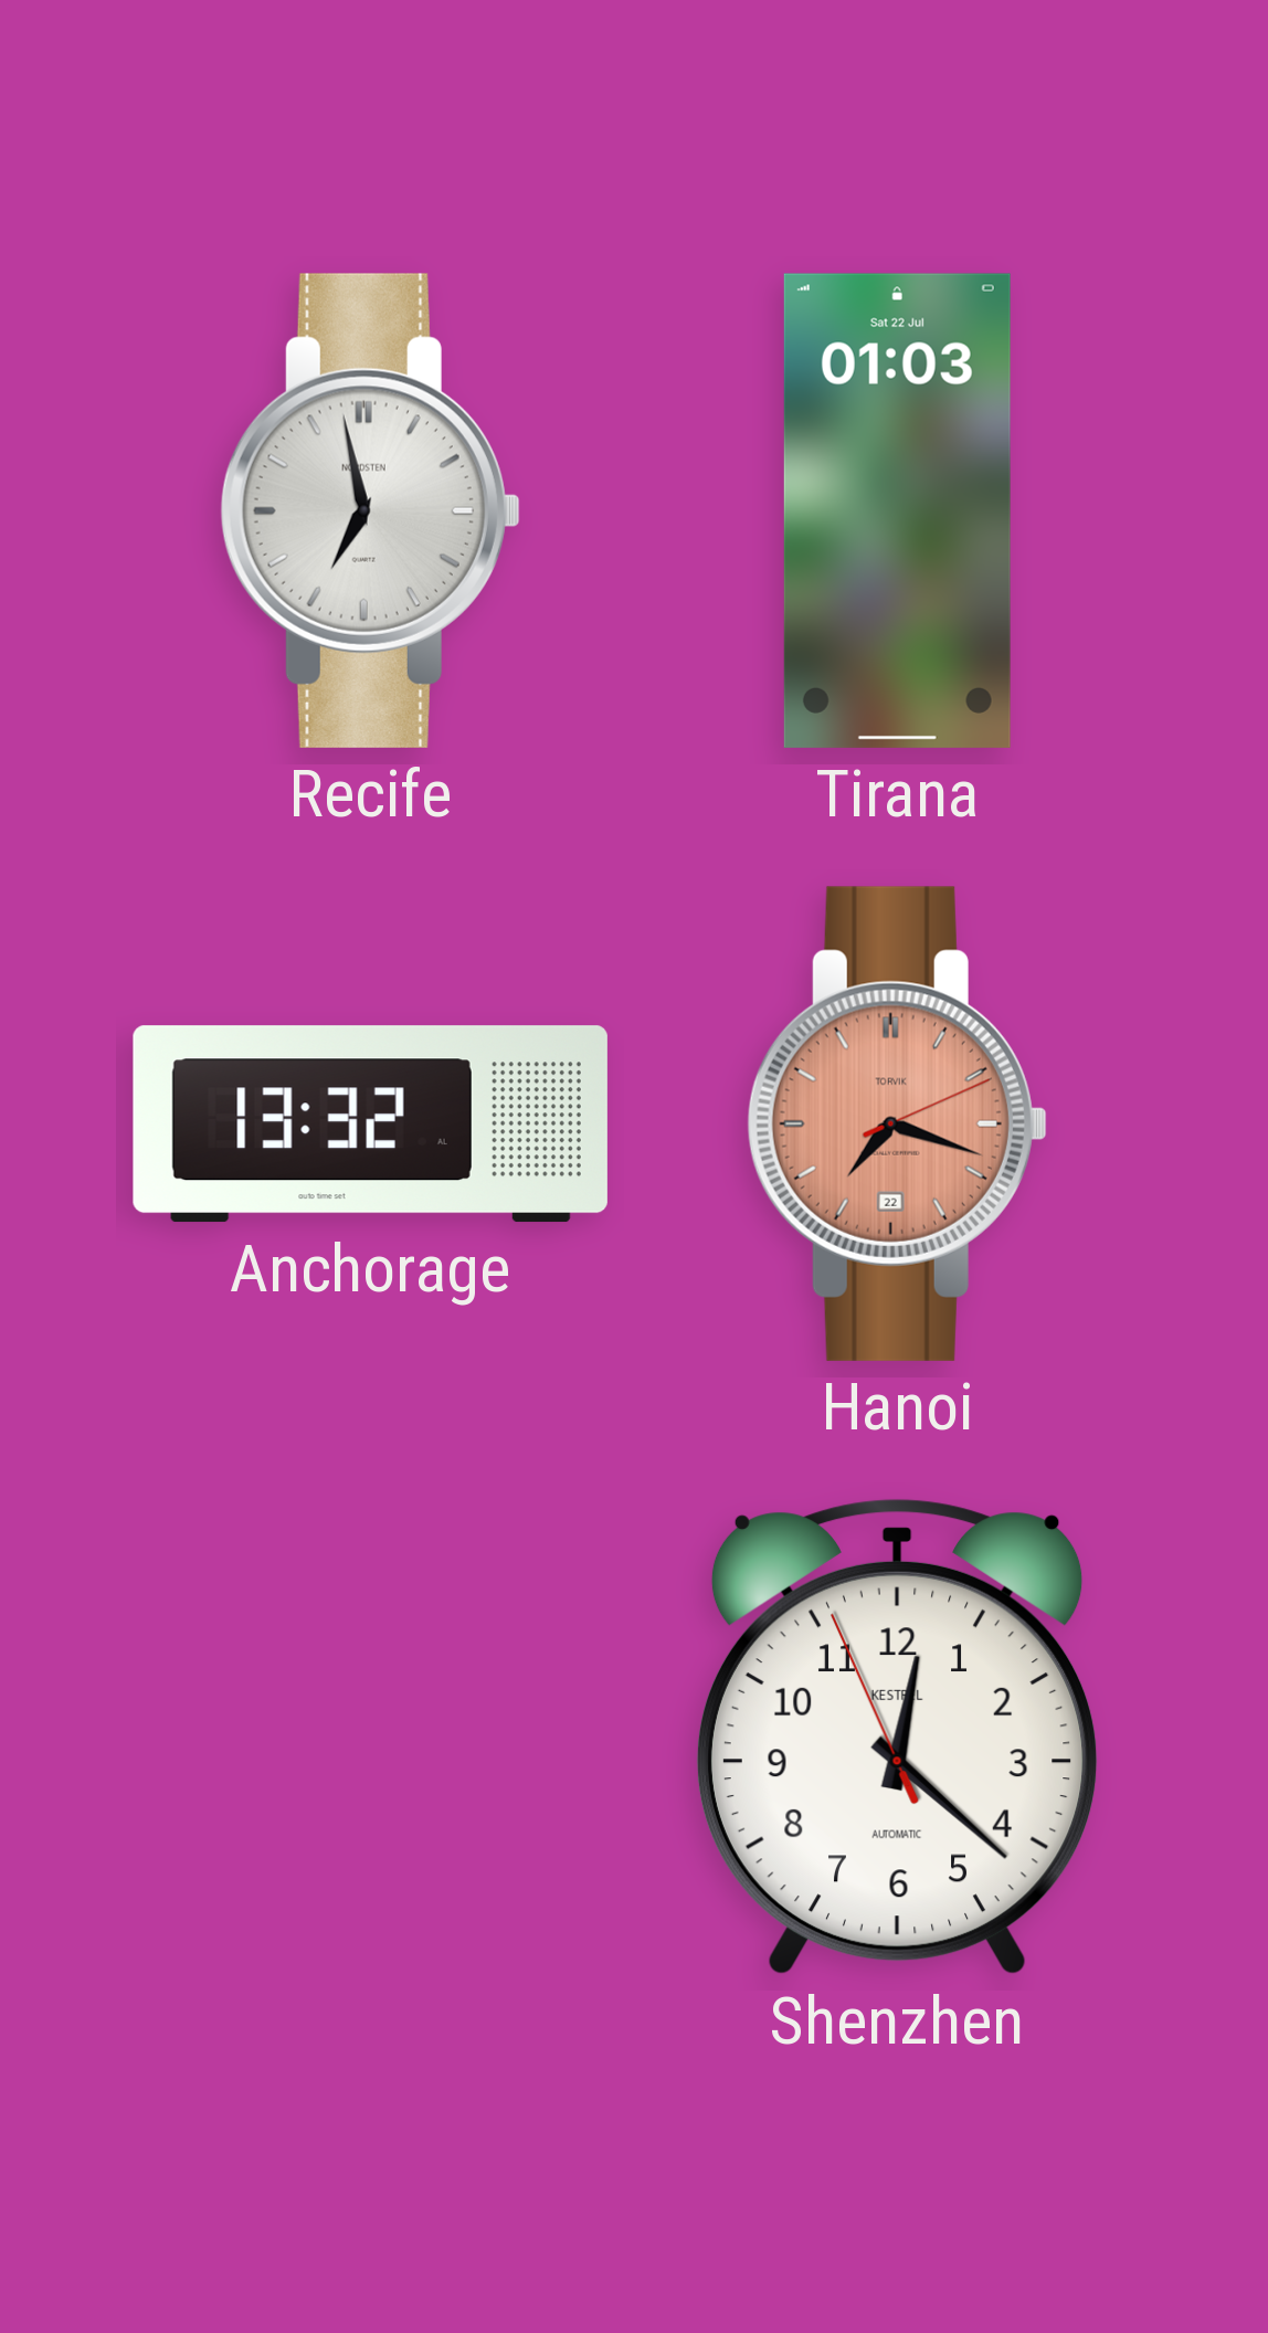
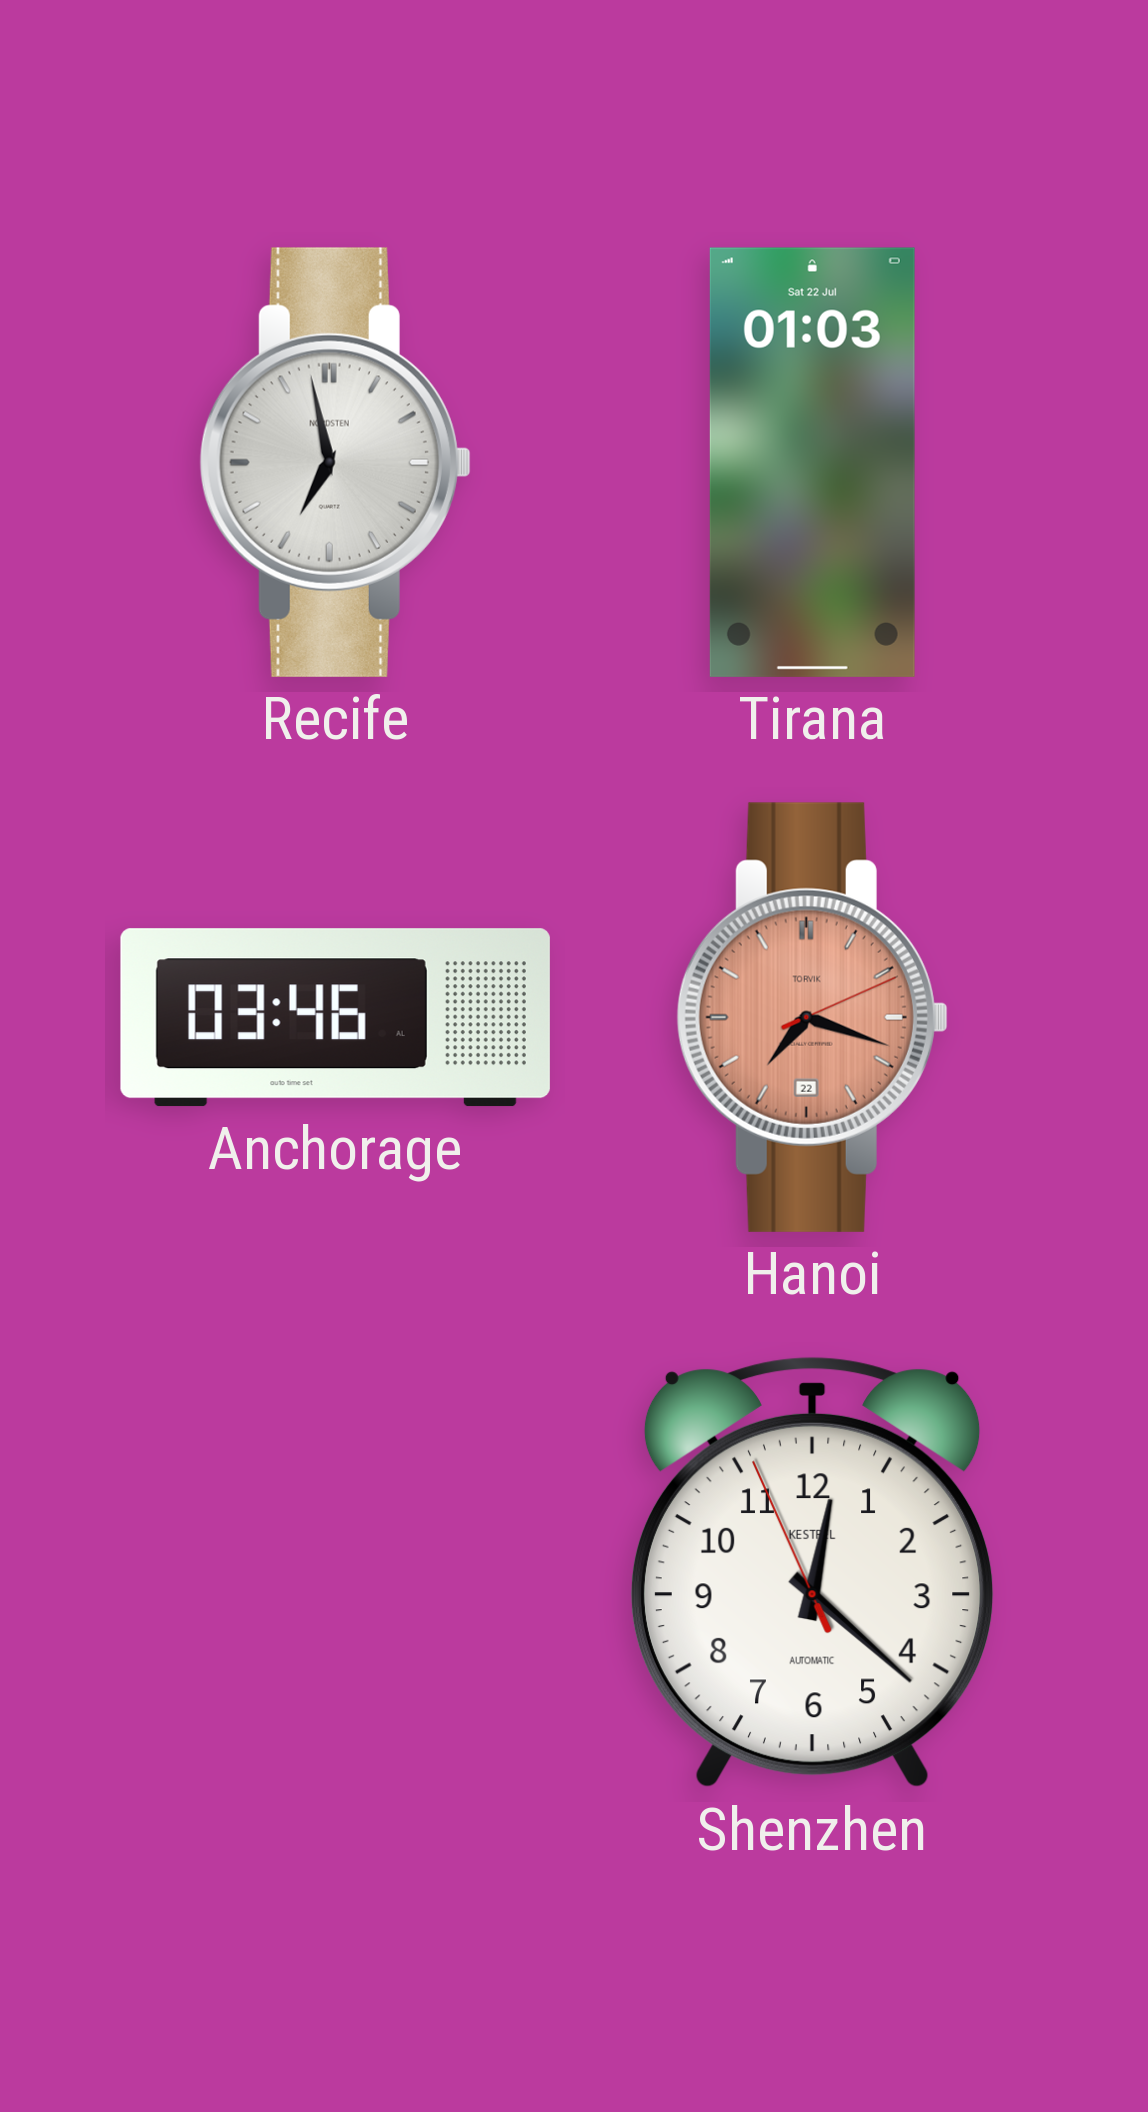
Anchorage: 13:32 -> 03:46 (335, 1018)
